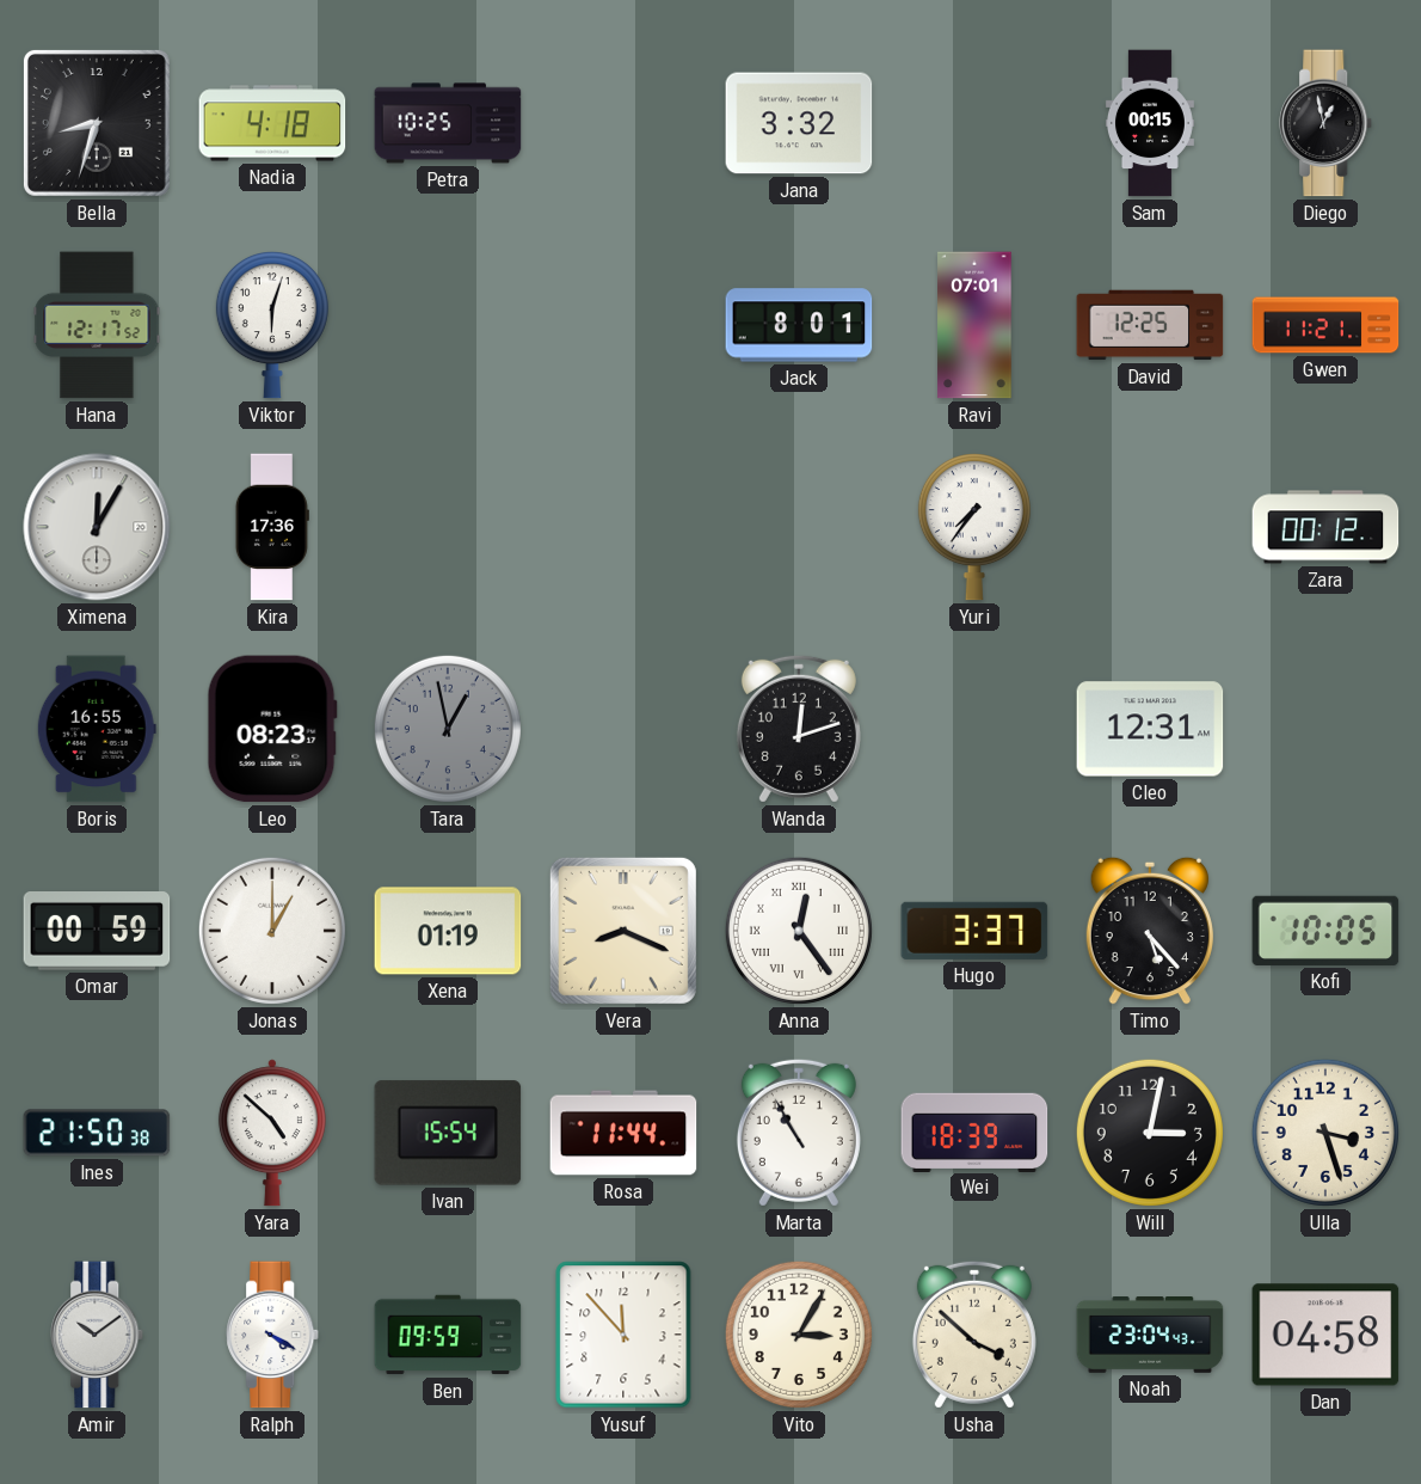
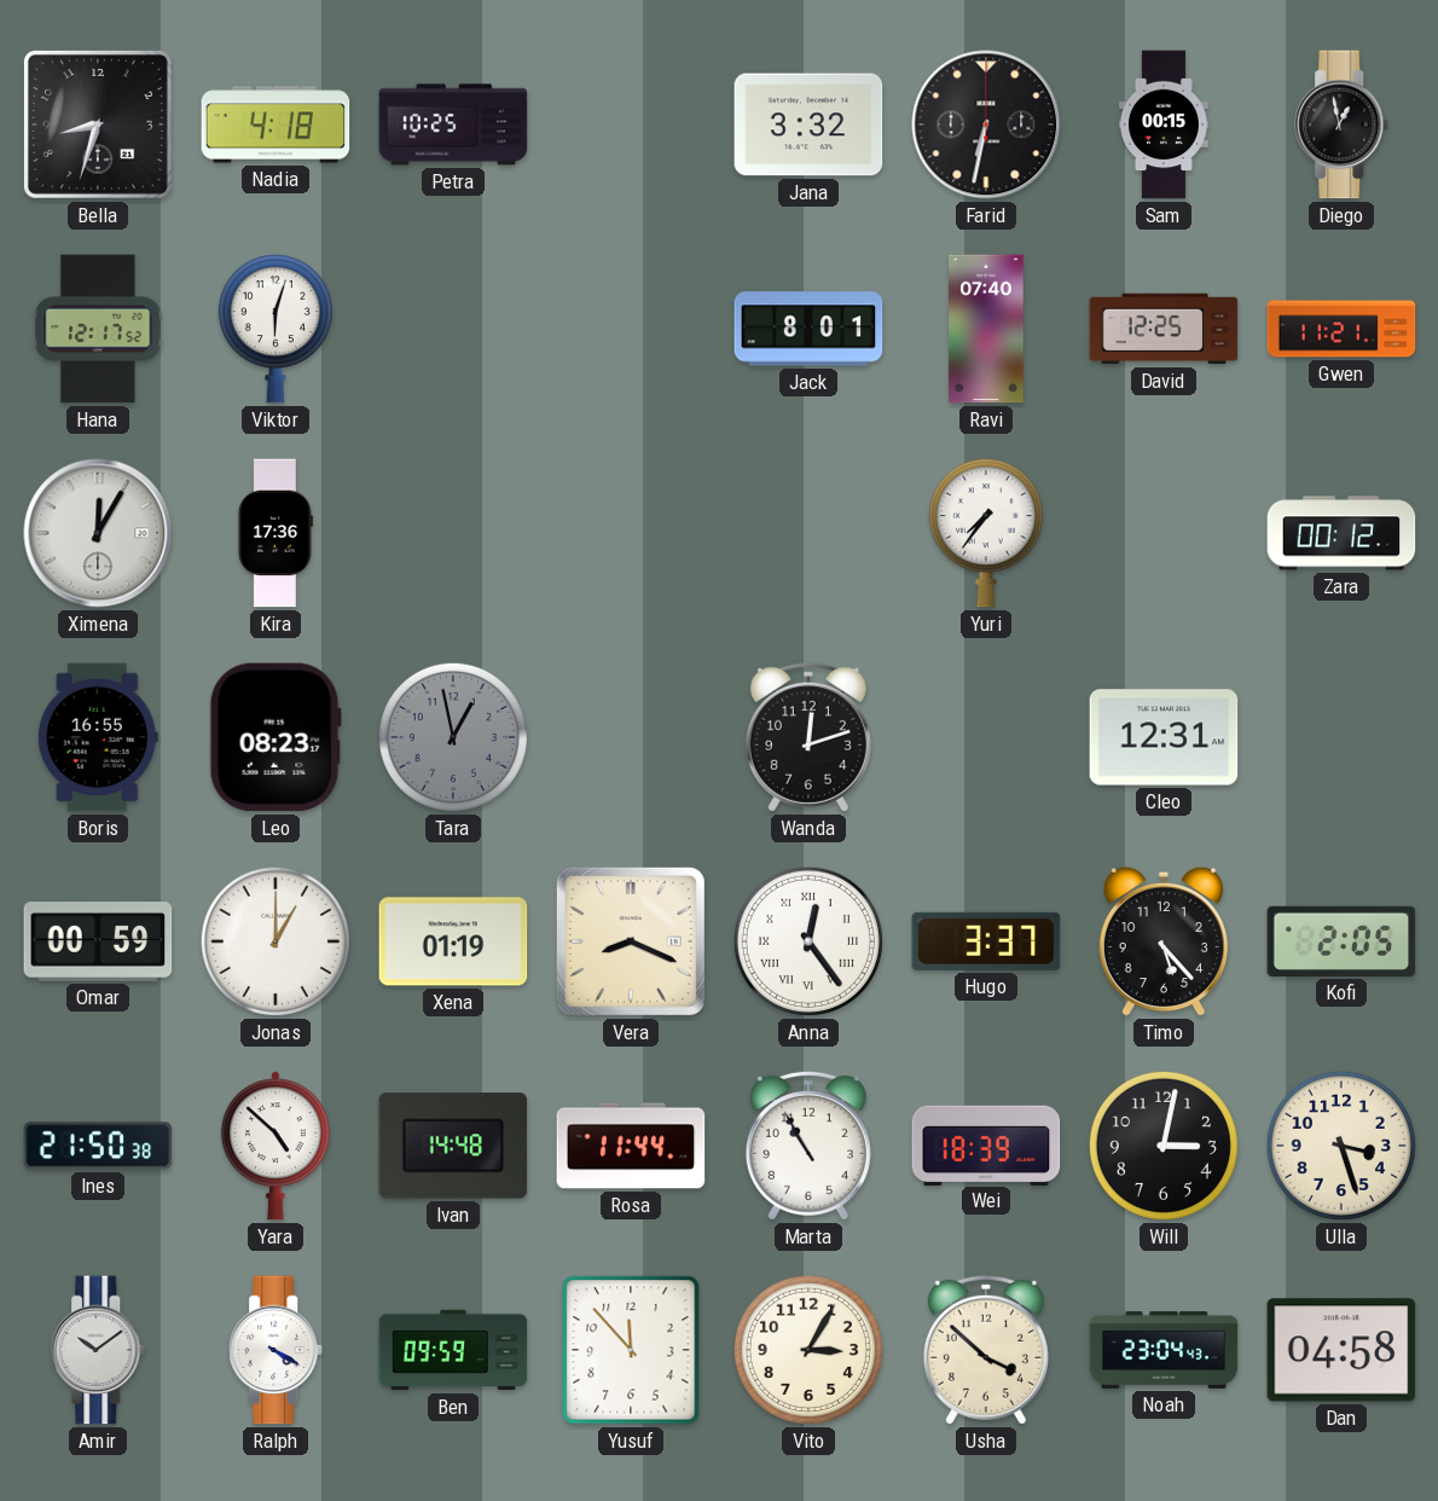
Farid: none -> 6:32 (986, 124)
Ravi: 07:01 -> 07:40 (986, 329)
Kofi: 10:05 -> 2:05 (1341, 941)
Ivan: 15:54 -> 14:48 (453, 1146)
